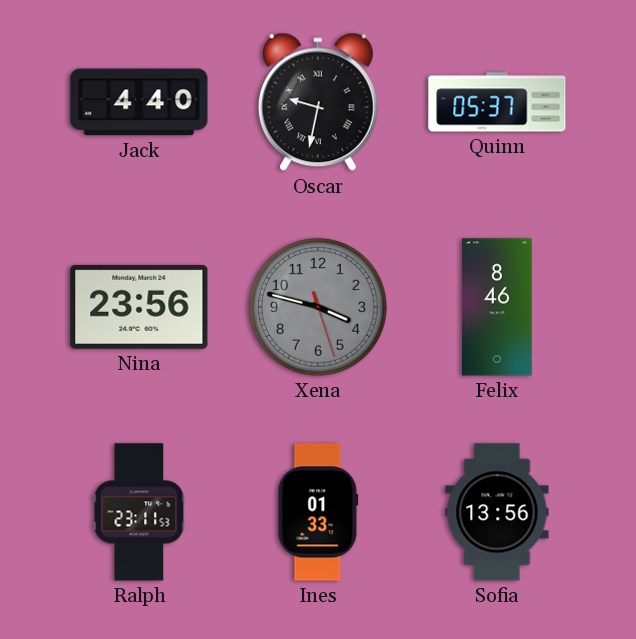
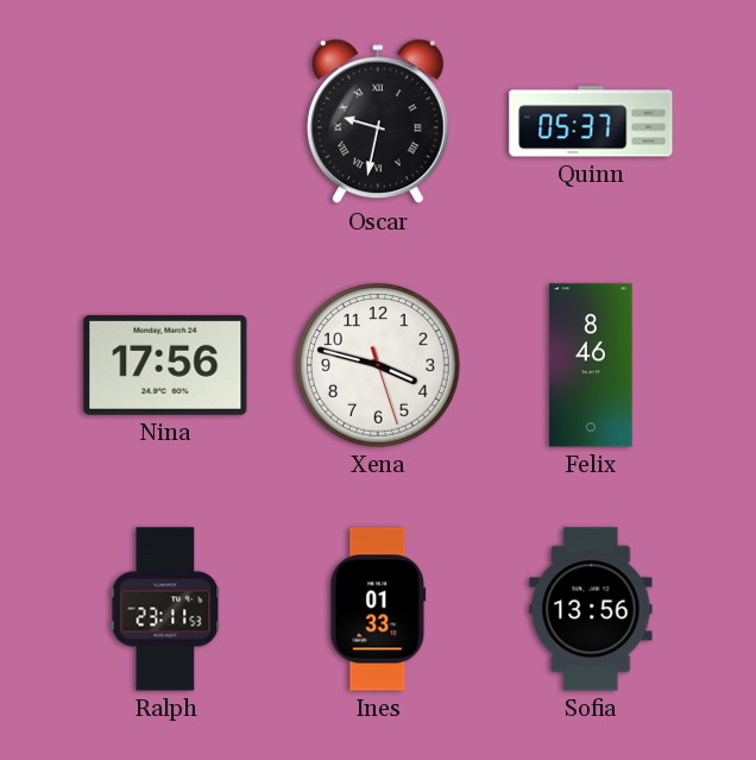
Jack: 4:40 -> none (139, 102)
Nina: 23:56 -> 17:56 (165, 365)
Xena dial: grey -> white (378, 365)
